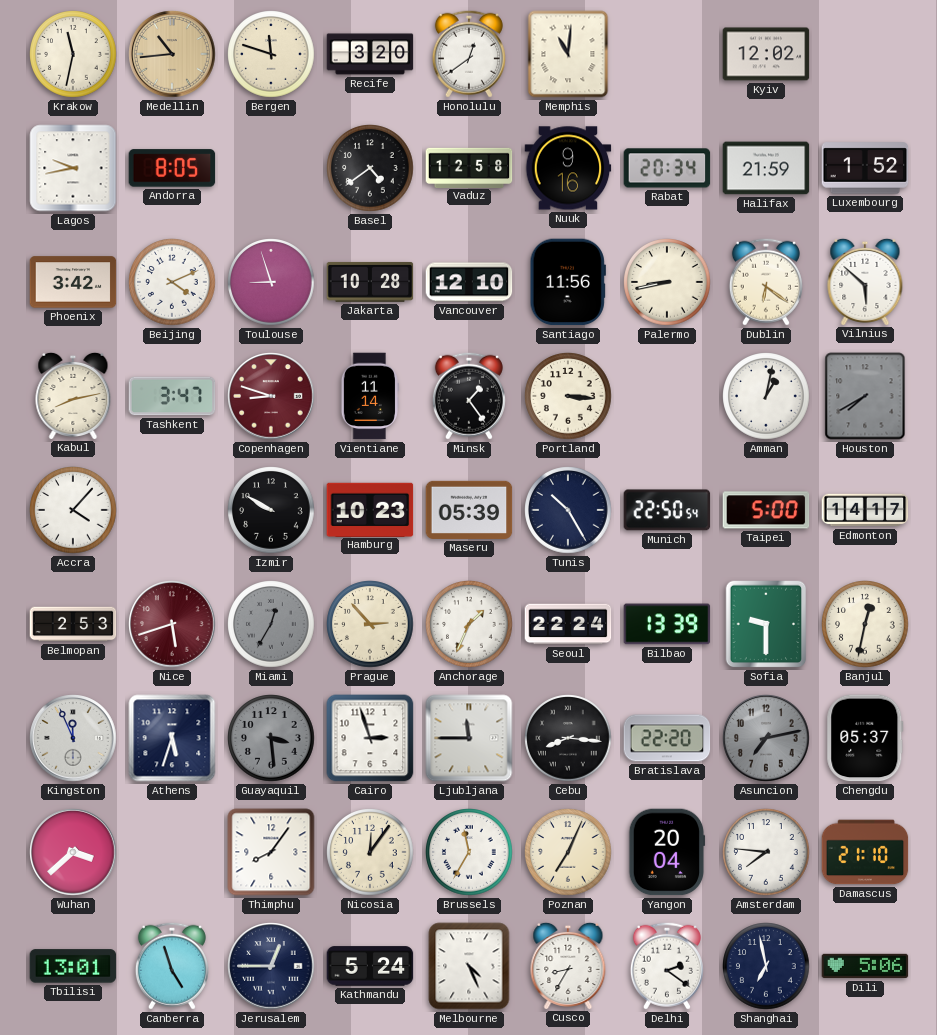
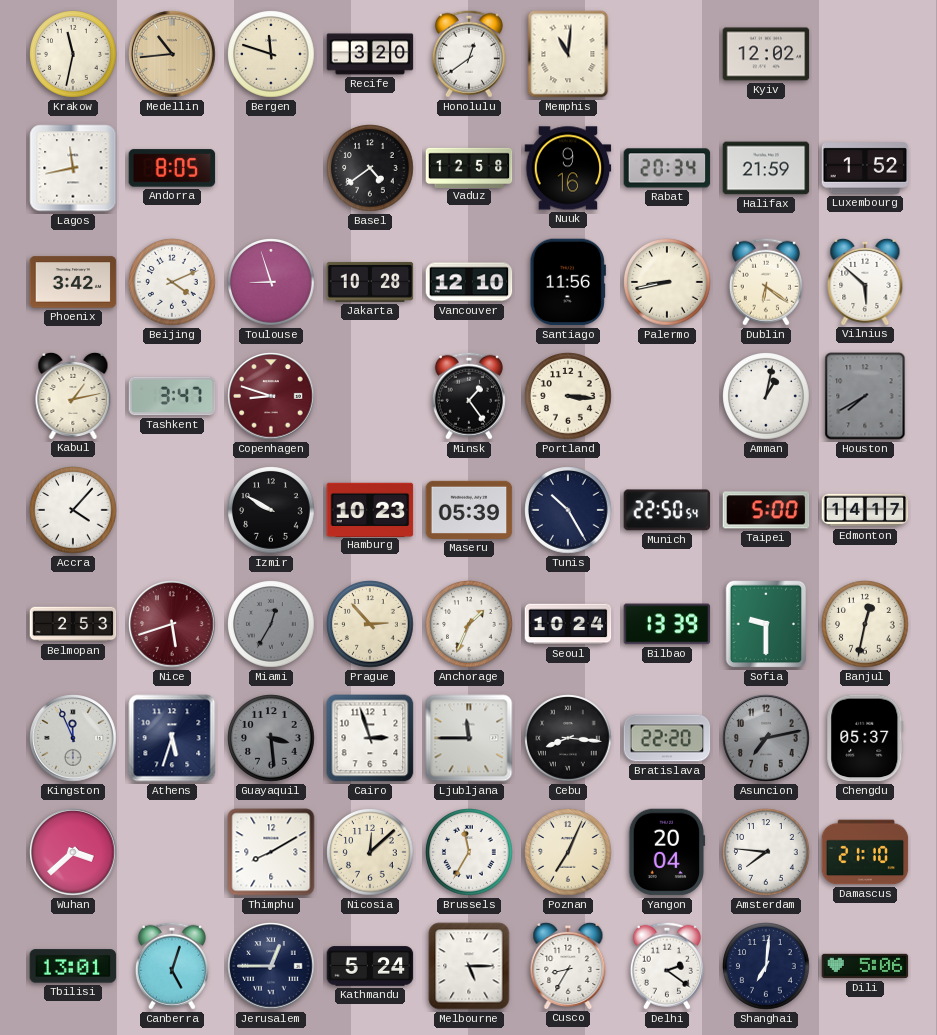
Lagos: 9:43 -> 11:43 (73, 168)
Kabul: 8:13 -> 1:13 (73, 395)
Vientiane: 11:14 -> none (369, 396)
Seoul: 22:24 -> 10:24 (568, 624)
Thimphu: 8:06 -> 8:10 (271, 852)
Nicosia: 12:06 -> 12:08 (370, 852)
Canberra: 4:57 -> 5:03 (172, 966)
Melbourne: 4:26 -> 5:15 (469, 966)
Shanghai: 6:58 -> 7:01 (766, 966)
